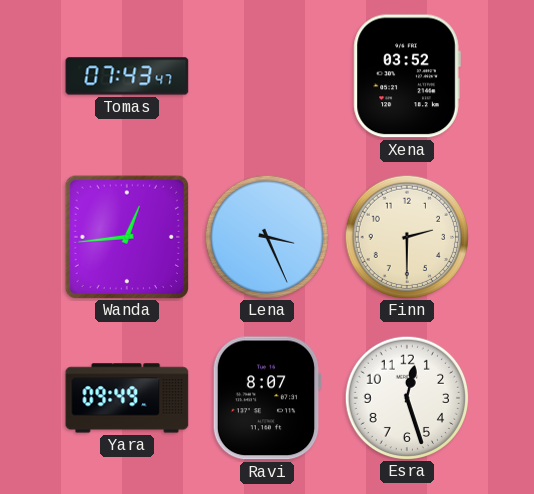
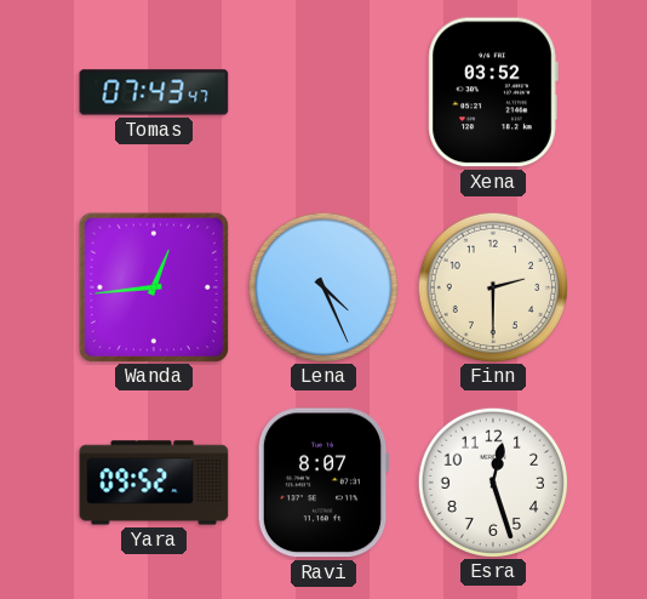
Lena: 3:26 -> 4:26 (322, 286)
Yara: 09:49 -> 09:52 (154, 483)
